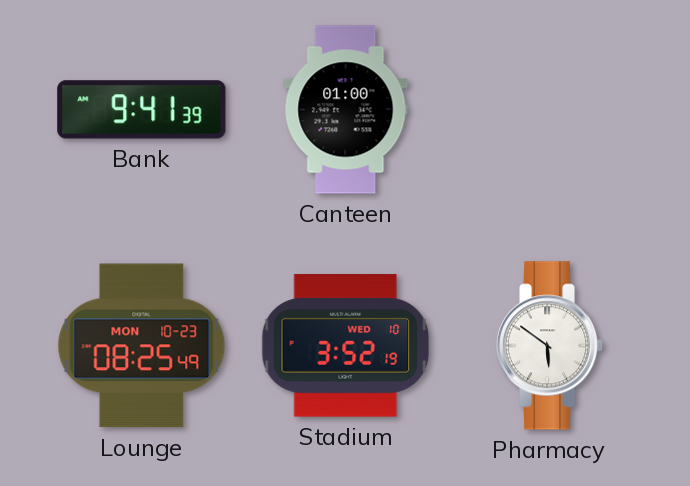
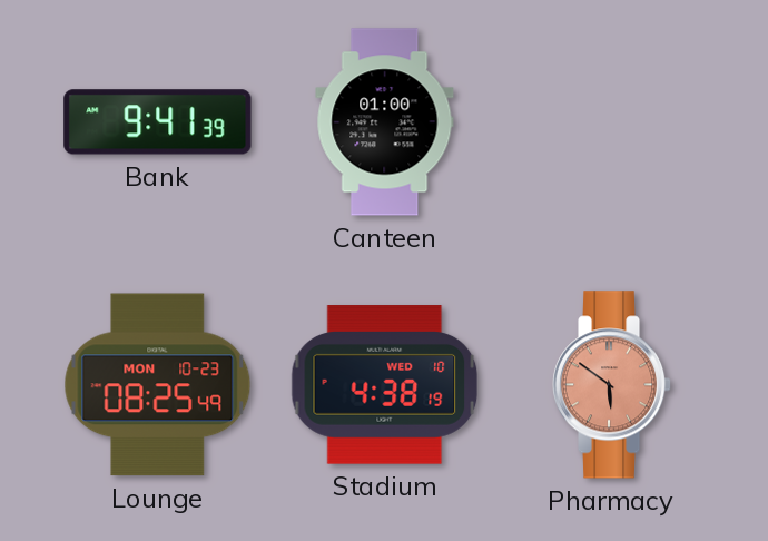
Stadium: 3:52 -> 4:38 (385, 385)
Pharmacy dial: white -> salmon (612, 385)
